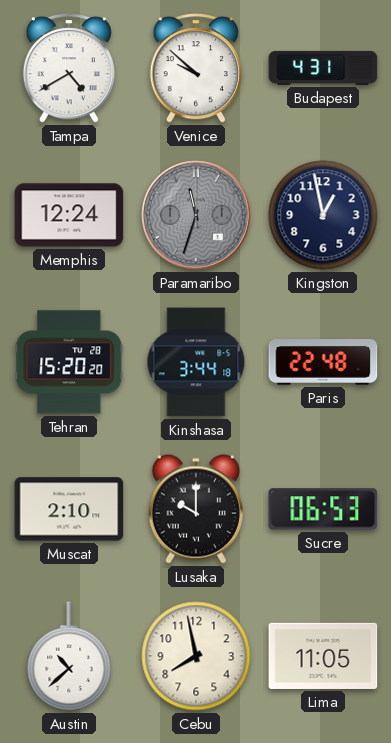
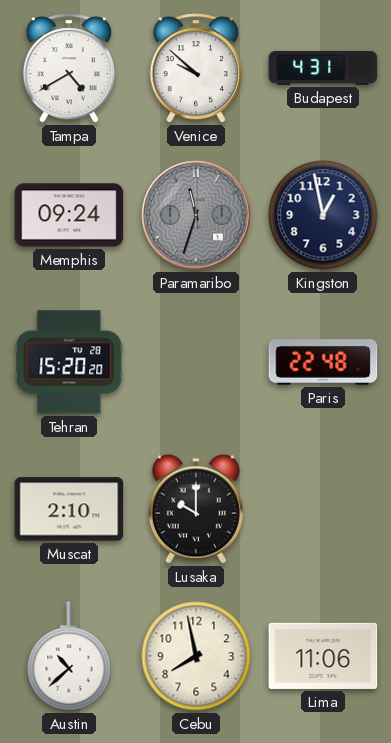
Memphis: 12:24 -> 09:24 (69, 215)
Kinshasa: 3:44 -> none (196, 362)
Sucre: 06:53 -> none (323, 509)
Lima: 11:05 -> 11:06 (323, 656)
